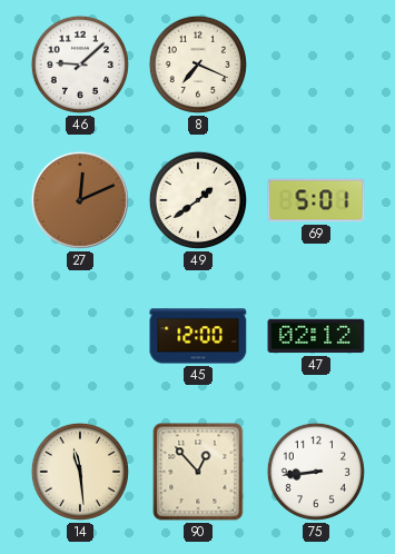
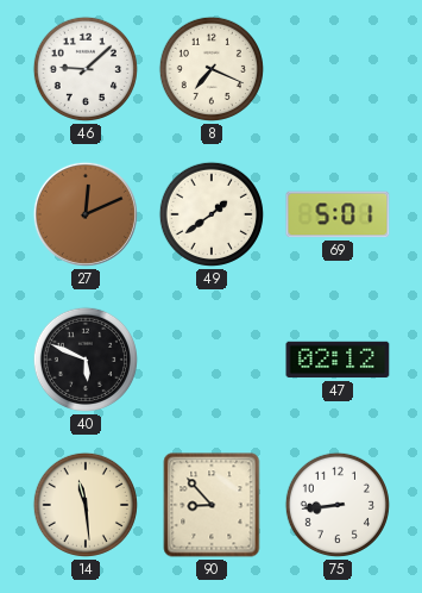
40: none -> 5:49 (86, 360)
45: 12:00 -> none (198, 336)
90: 12:53 -> 8:53 (212, 505)
